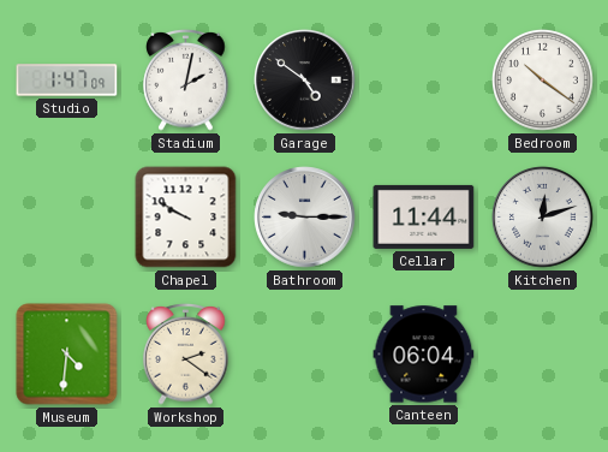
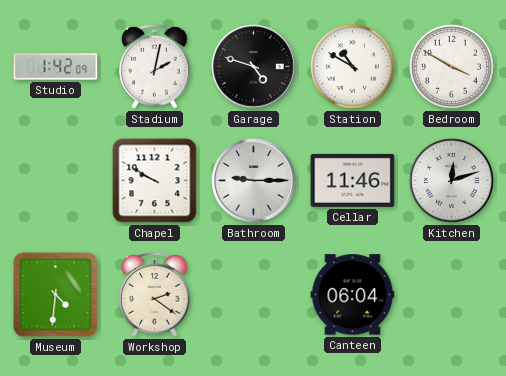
Studio: 1:47 -> 1:42 (56, 67)
Garage: 4:51 -> 4:48 (254, 67)
Station: none -> 10:50 (353, 67)
Bedroom: 10:21 -> 3:50 (452, 67)
Cellar: 11:44 -> 11:46 (353, 180)
